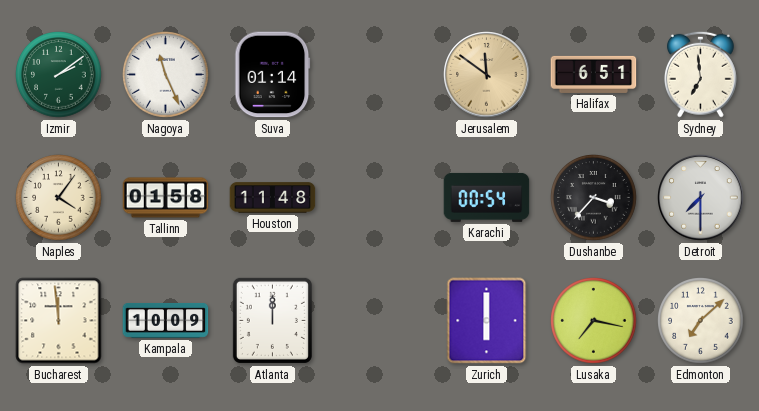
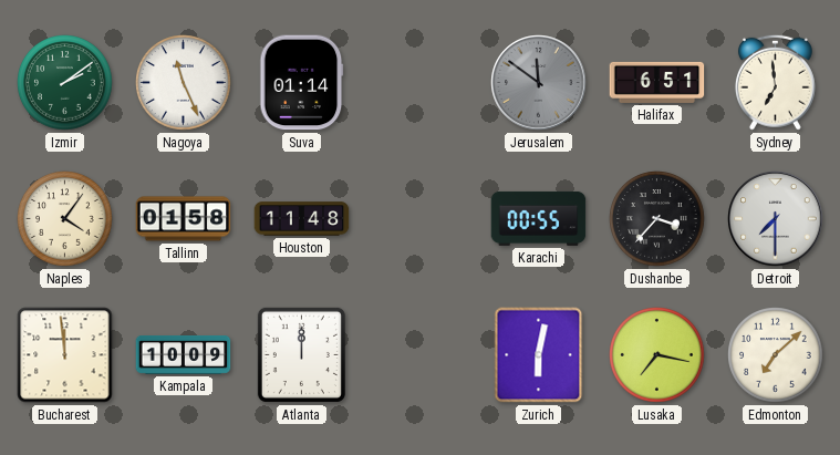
Jerusalem dial: champagne -> grey (539, 83)
Karachi: 00:54 -> 00:55 (539, 218)
Zurich: 6:00 -> 6:02 (539, 355)
